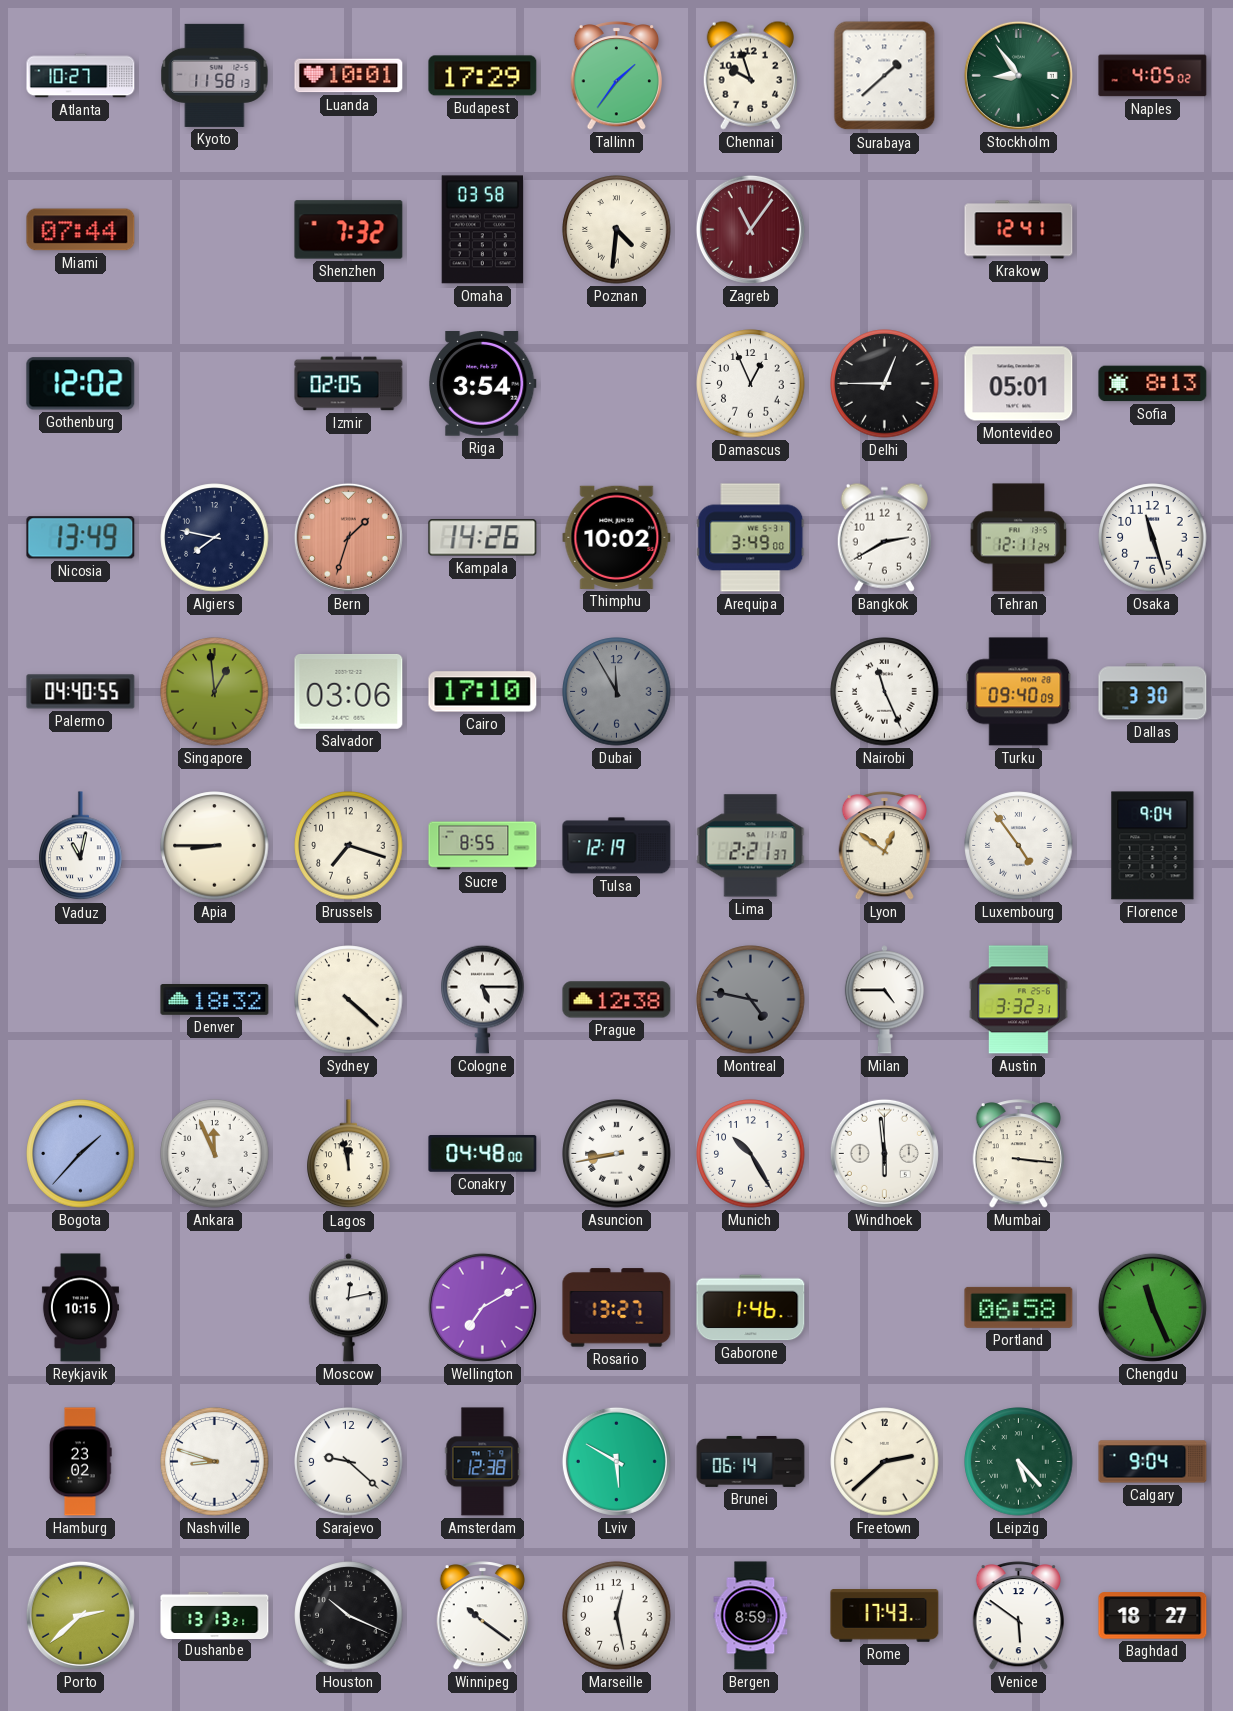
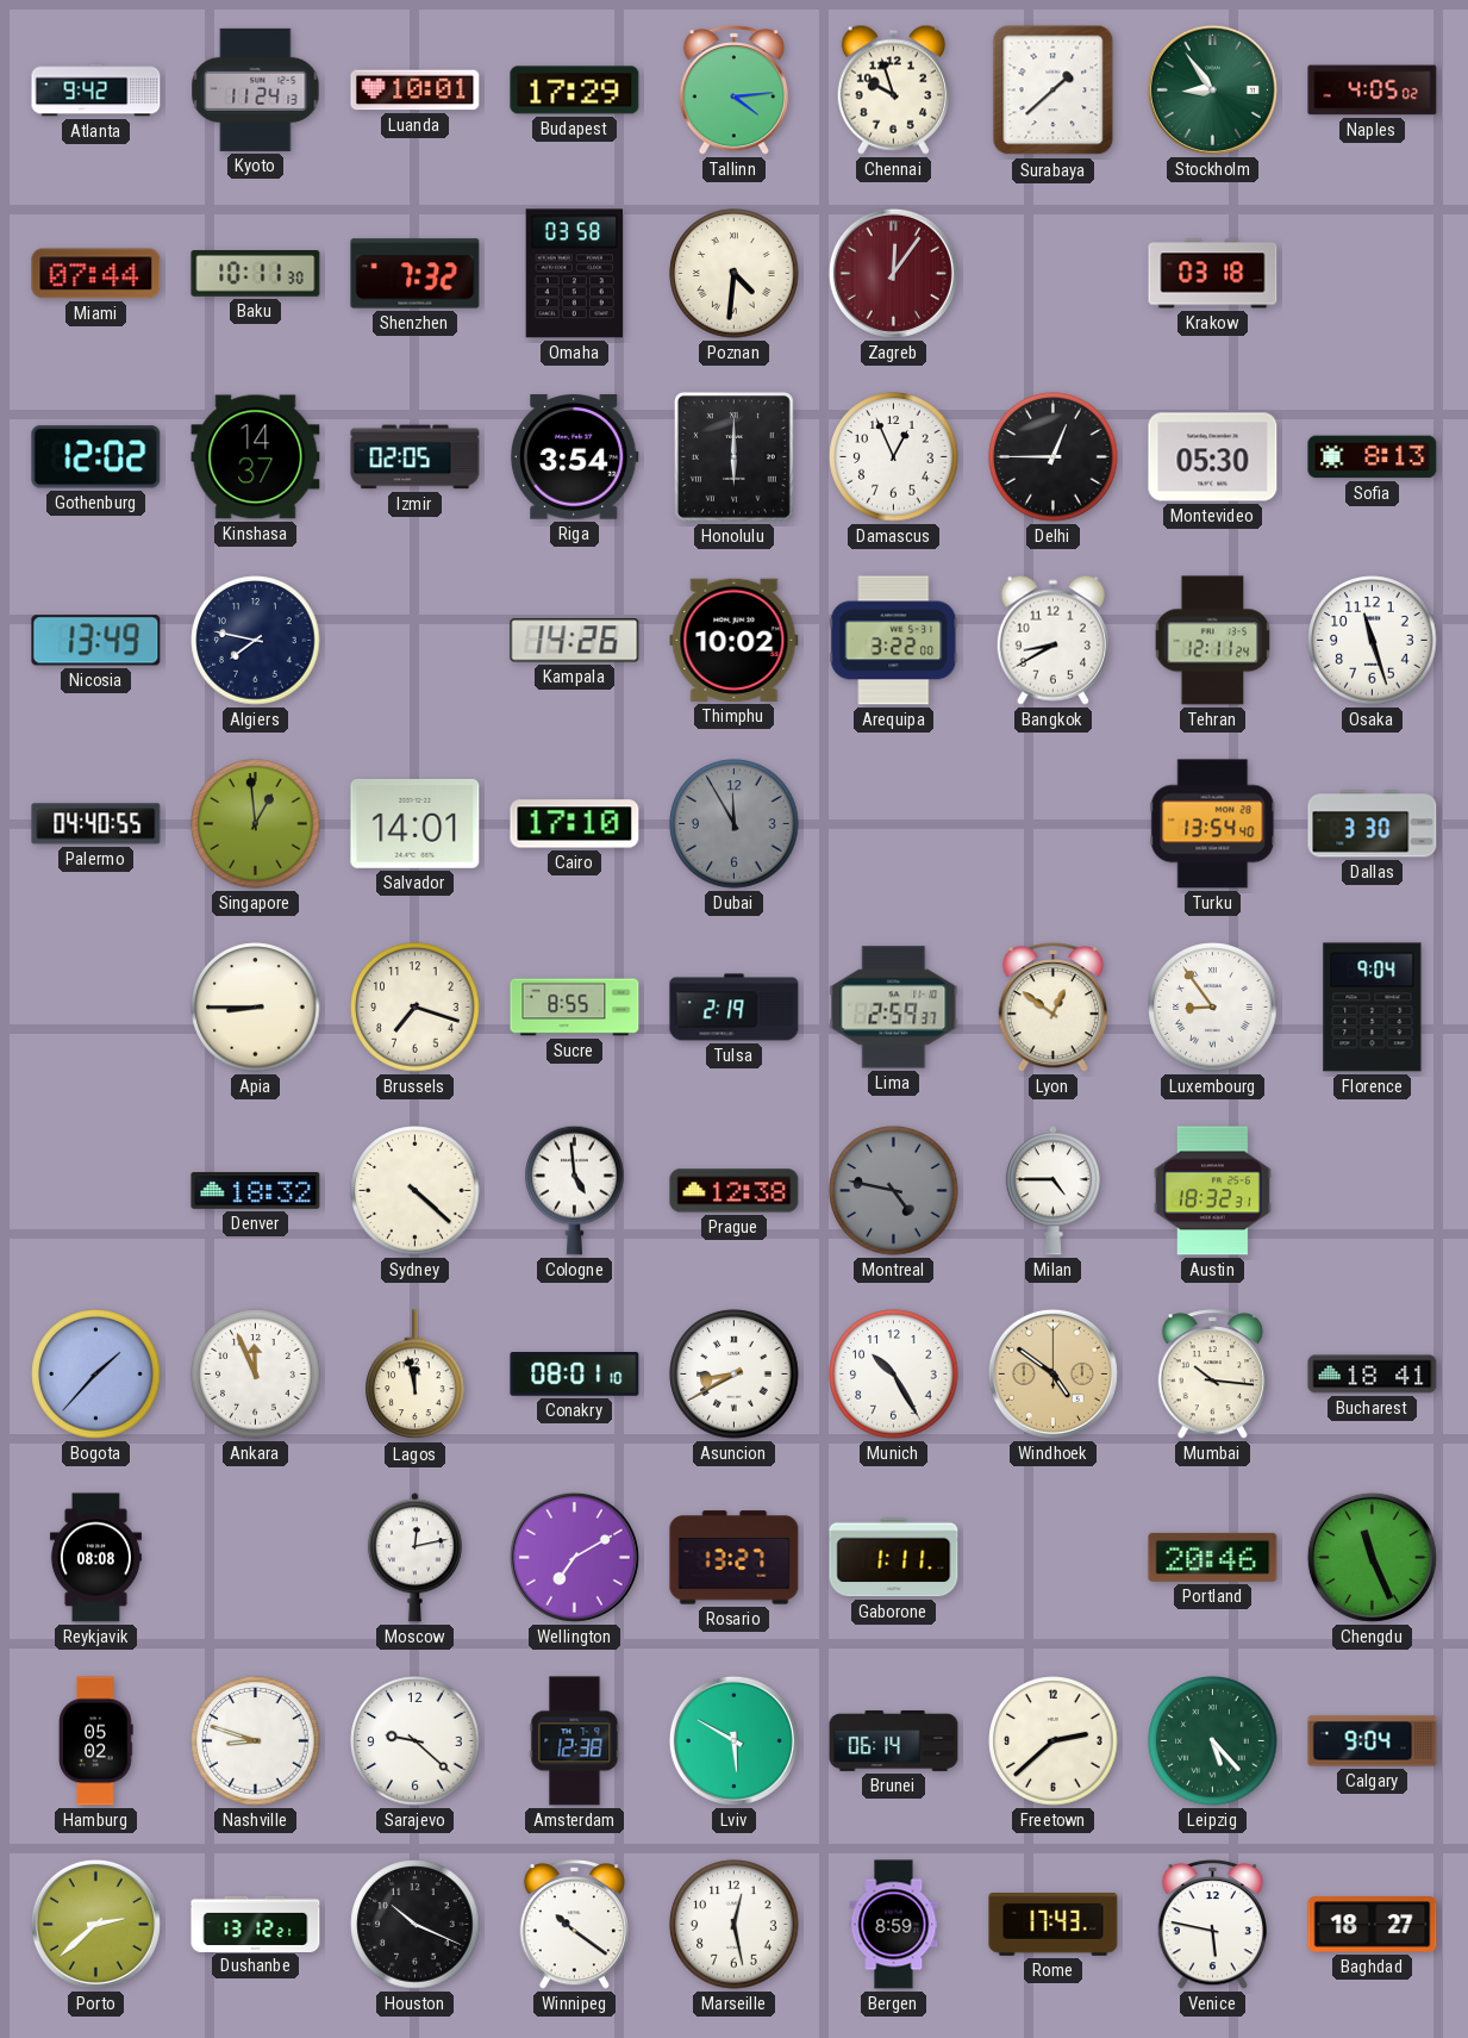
Atlanta: 10:27 -> 9:42 (96, 91)
Kyoto: 11:58 -> 11:24 (256, 89)
Tallinn: 1:36 -> 4:14 (733, 91)
Baku: none -> 10:11 (256, 274)
Zagreb: 11:06 -> 12:06 (893, 273)
Krakow: 12:41 -> 03:18 (1213, 274)
Kinshasa: none -> 14:37 (256, 457)
Honolulu: none -> 6:00 (733, 456)
Montevideo: 05:01 -> 05:30 (1213, 457)
Bern: 1:33 -> none (348, 537)
Arequipa: 3:49 -> 3:22 (894, 641)
Bangkok: 2:40 -> 8:40 (1052, 640)
Salvador: 03:06 -> 14:01 (416, 824)
Nairobi: 11:26 -> none (885, 692)
Turku: 09:40 -> 13:54 (1213, 824)
Vaduz: 11:02 -> none (81, 846)
Tulsa: 12:19 -> 2:19 (735, 1008)
Lima: 2:21 -> 2:59 (894, 1008)
Luxembourg: 4:54 -> 8:54 (1213, 1008)
Cologne: 5:15 -> 4:59 (575, 1190)
Austin: 3:32 -> 18:32 (1212, 1191)
Conakry: 04:48 -> 08:01 (575, 1375)
Asuncion: 8:43 -> 8:40 (735, 1375)
Windhoek: 5:59 -> 4:51 (1052, 1373)
Windhoek dial: white -> champagne (1052, 1373)
Mumbai: 3:16 -> 10:16 (1212, 1375)
Bucharest: none -> 18:41 (1373, 1375)
Reykjavik: 10:15 -> 08:08 (95, 1558)
Gaborone: 1:46 -> 1:11 (894, 1558)
Portland: 06:58 -> 20:46 (1213, 1557)
Hamburg: 23:02 -> 05:02 (96, 1741)
Dushanbe: 13:13 -> 13:12 (256, 1924)
Venice: 5:51 -> 5:47 (1212, 1925)
